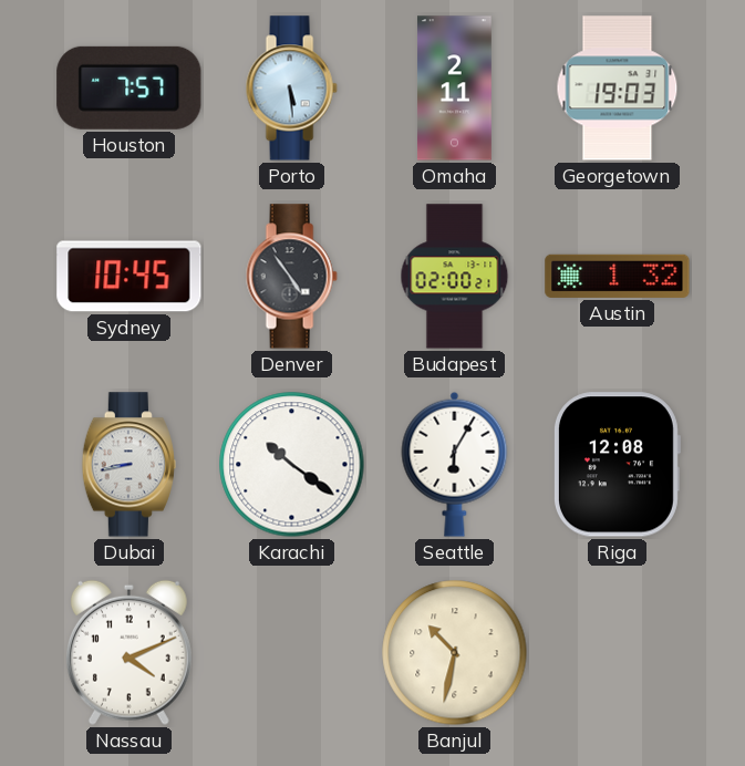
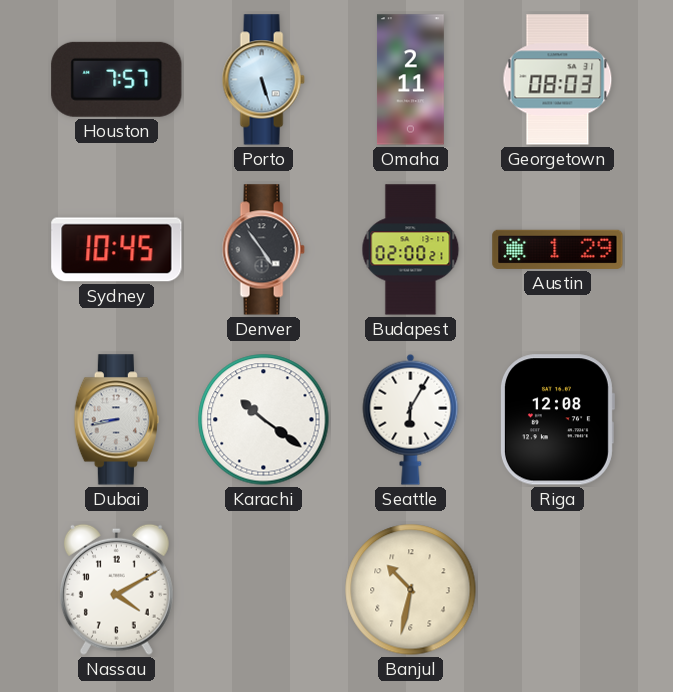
Porto: 5:29 -> 5:27 (263, 80)
Georgetown: 19:03 -> 08:03 (558, 80)
Austin: 1:32 -> 1:29 (558, 249)
Nassau: 4:11 -> 4:10 (116, 589)
